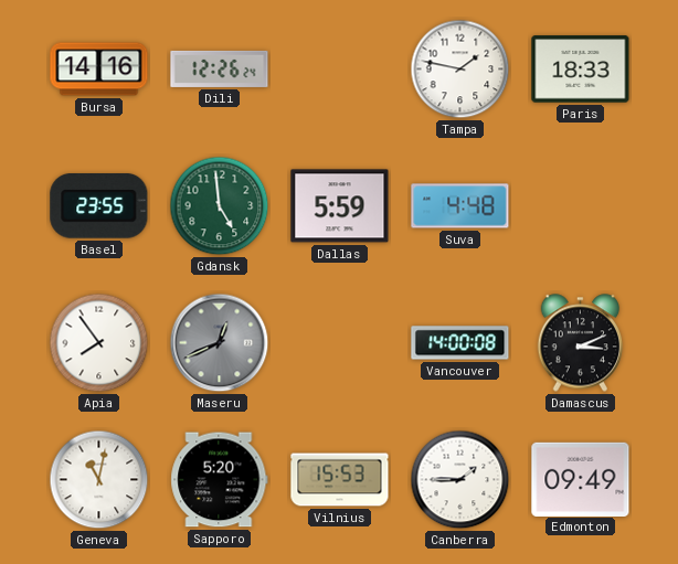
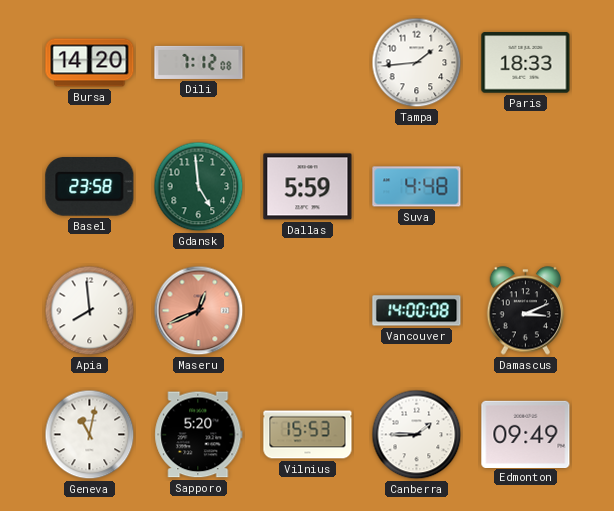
Bursa: 14:16 -> 14:20 (90, 63)
Dili: 12:26 -> 7:12 (199, 62)
Tampa: 1:47 -> 1:44 (417, 63)
Basel: 23:55 -> 23:58 (90, 187)
Apia: 7:54 -> 7:59 (90, 311)
Maseru dial: grey -> salmon (199, 311)
